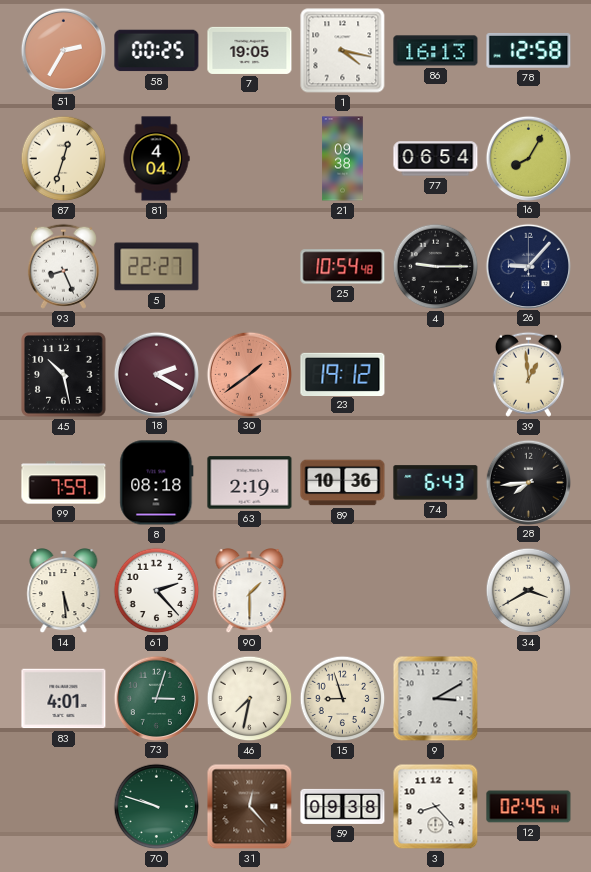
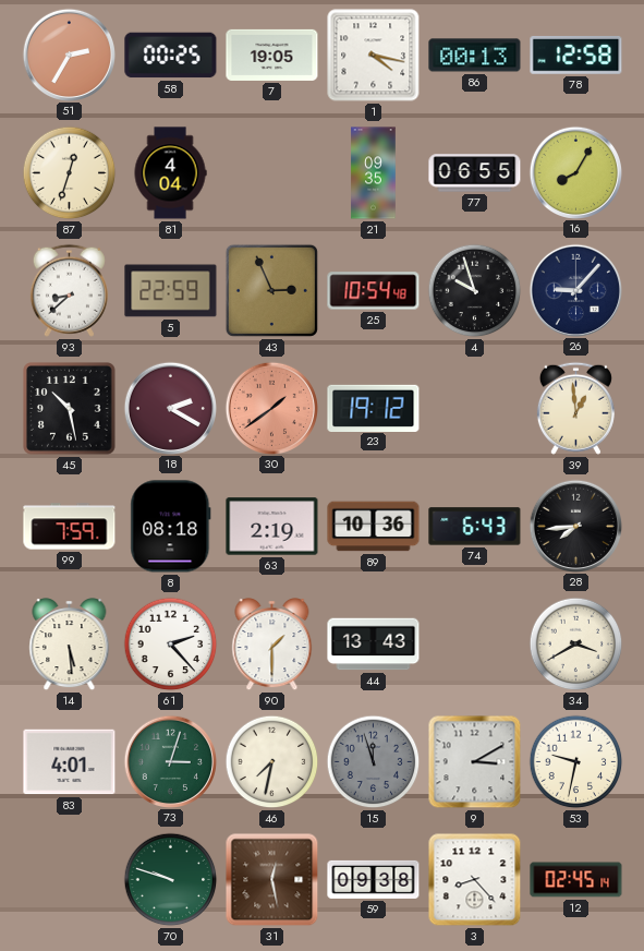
86: 16:13 -> 00:13 (475, 56)
21: 09:38 -> 09:35 (374, 173)
77: 06:54 -> 06:55 (475, 173)
93: 8:26 -> 8:38 (69, 290)
5: 22:27 -> 22:59 (171, 291)
43: none -> 2:56 (271, 290)
4: 9:15 -> 9:57 (475, 291)
44: none -> 13:43 (374, 645)
15: 8:57 -> 11:57 (374, 762)
15 dial: cream -> grey (374, 762)
53: none -> 9:32 (576, 762)
31: 12:23 -> 12:28 (272, 880)
